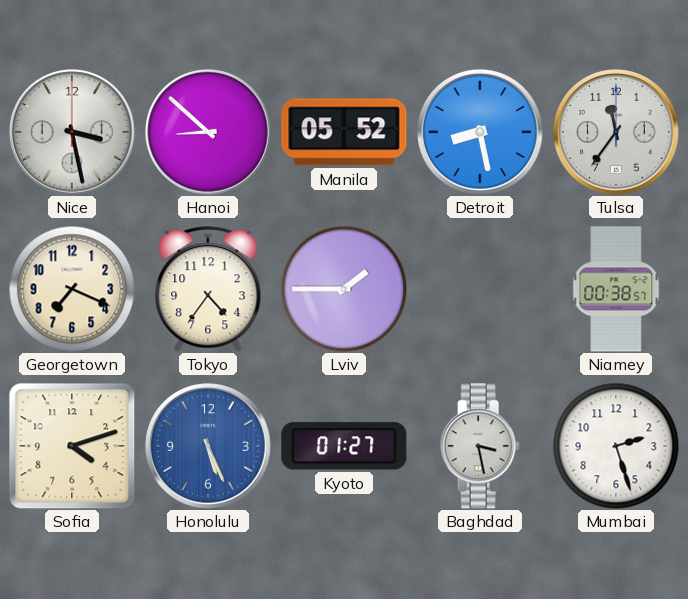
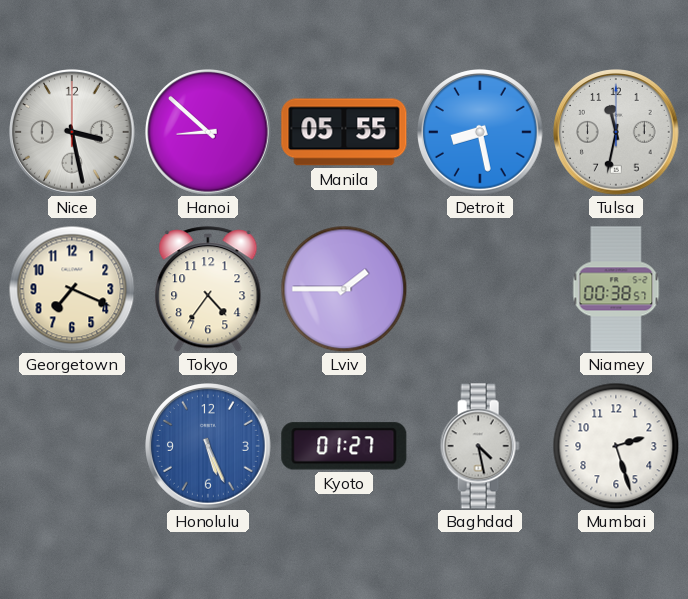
Manila: 05:52 -> 05:55 (344, 132)
Tulsa: 11:36 -> 11:32 (616, 132)
Sofia: 4:12 -> none (72, 446)
Baghdad: 3:28 -> 4:28 (480, 446)
